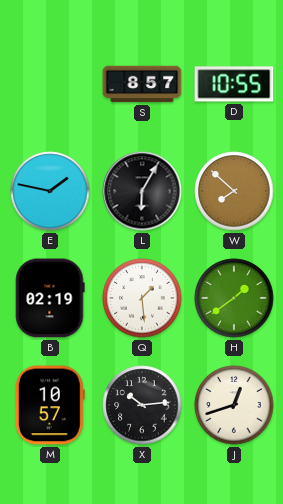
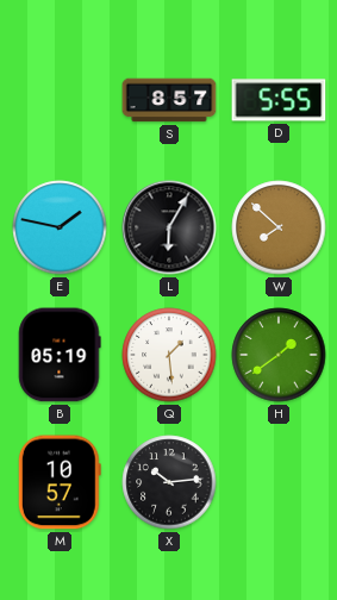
D: 10:55 -> 5:55 (279, 100)
B: 02:19 -> 05:19 (60, 355)
J: 12:42 -> none (234, 405)
